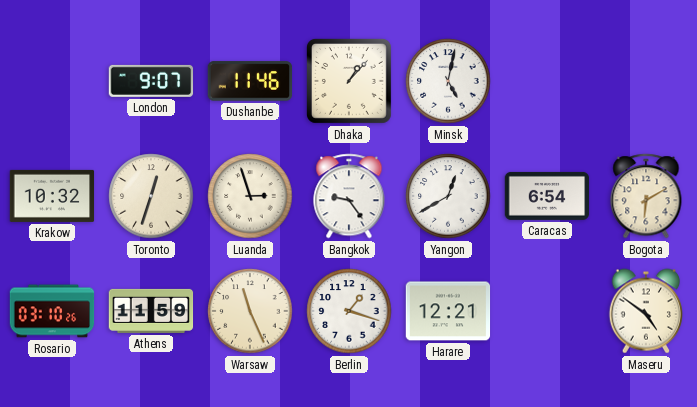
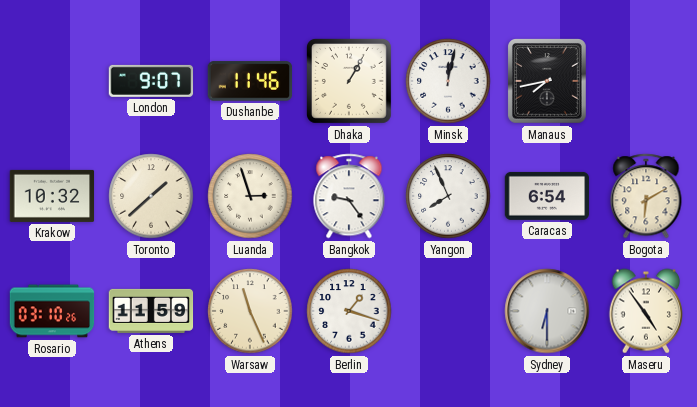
Dhaka: 1:07 -> 1:05 (349, 81)
Minsk: 5:02 -> 12:02 (448, 81)
Manaus: none -> 7:43 (548, 82)
Toronto: 12:33 -> 1:38 (151, 196)
Yangon: 12:40 -> 7:56 (448, 196)
Harare: 12:21 -> none (448, 311)
Sydney: none -> 6:30 (547, 311)
Maseru: 4:51 -> 4:54 (645, 311)
